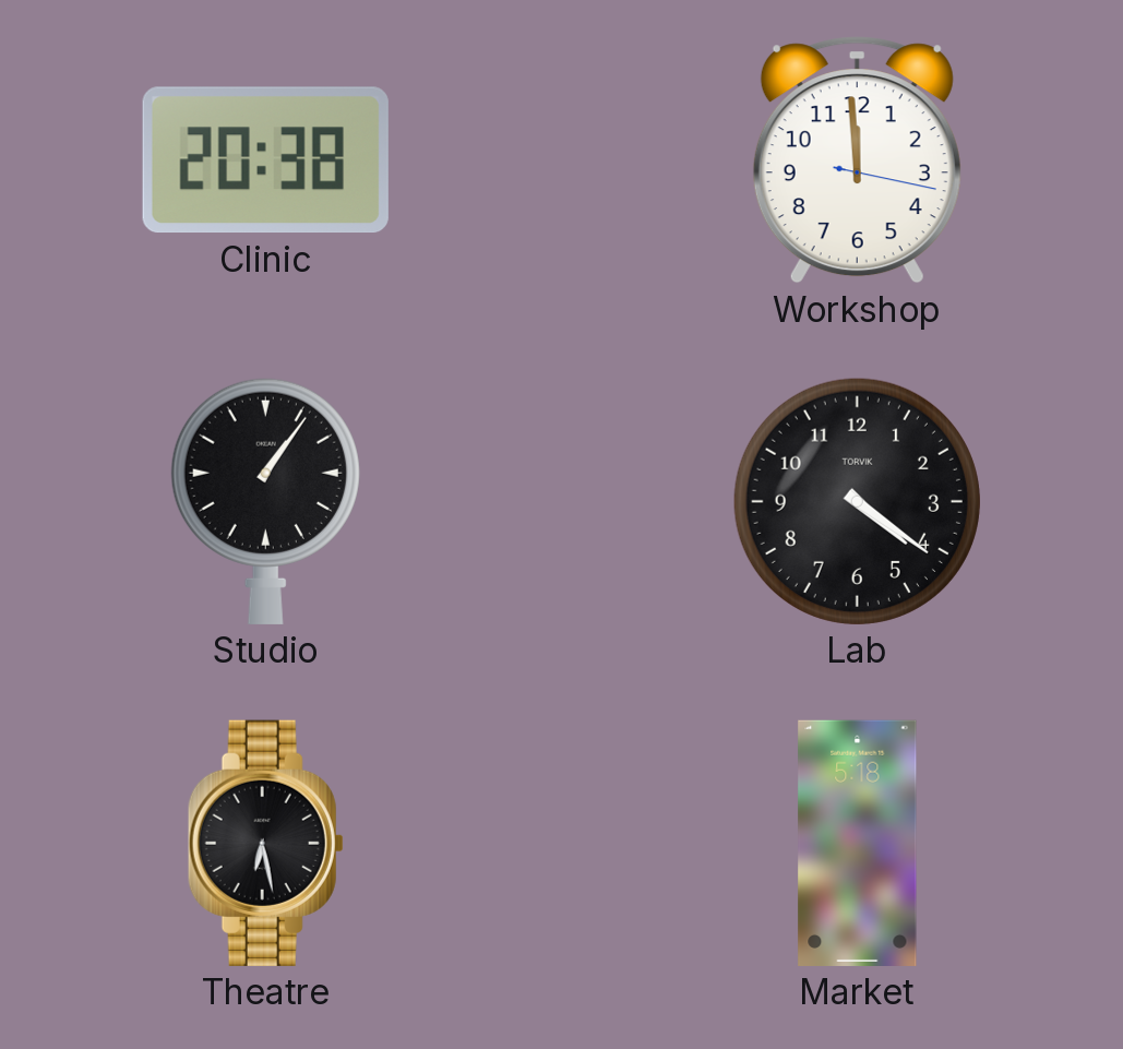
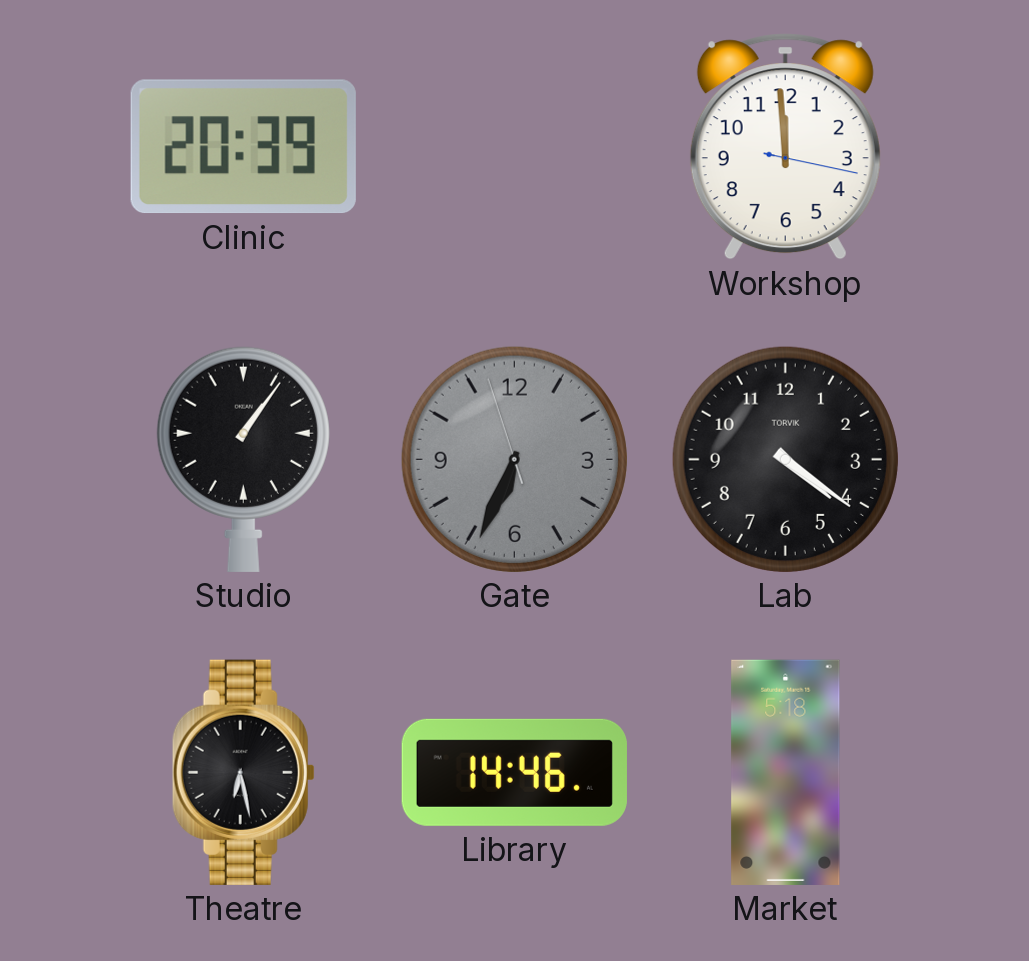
Clinic: 20:38 -> 20:39 (243, 147)
Gate: none -> 6:33 (514, 459)
Library: none -> 14:46 (514, 772)
